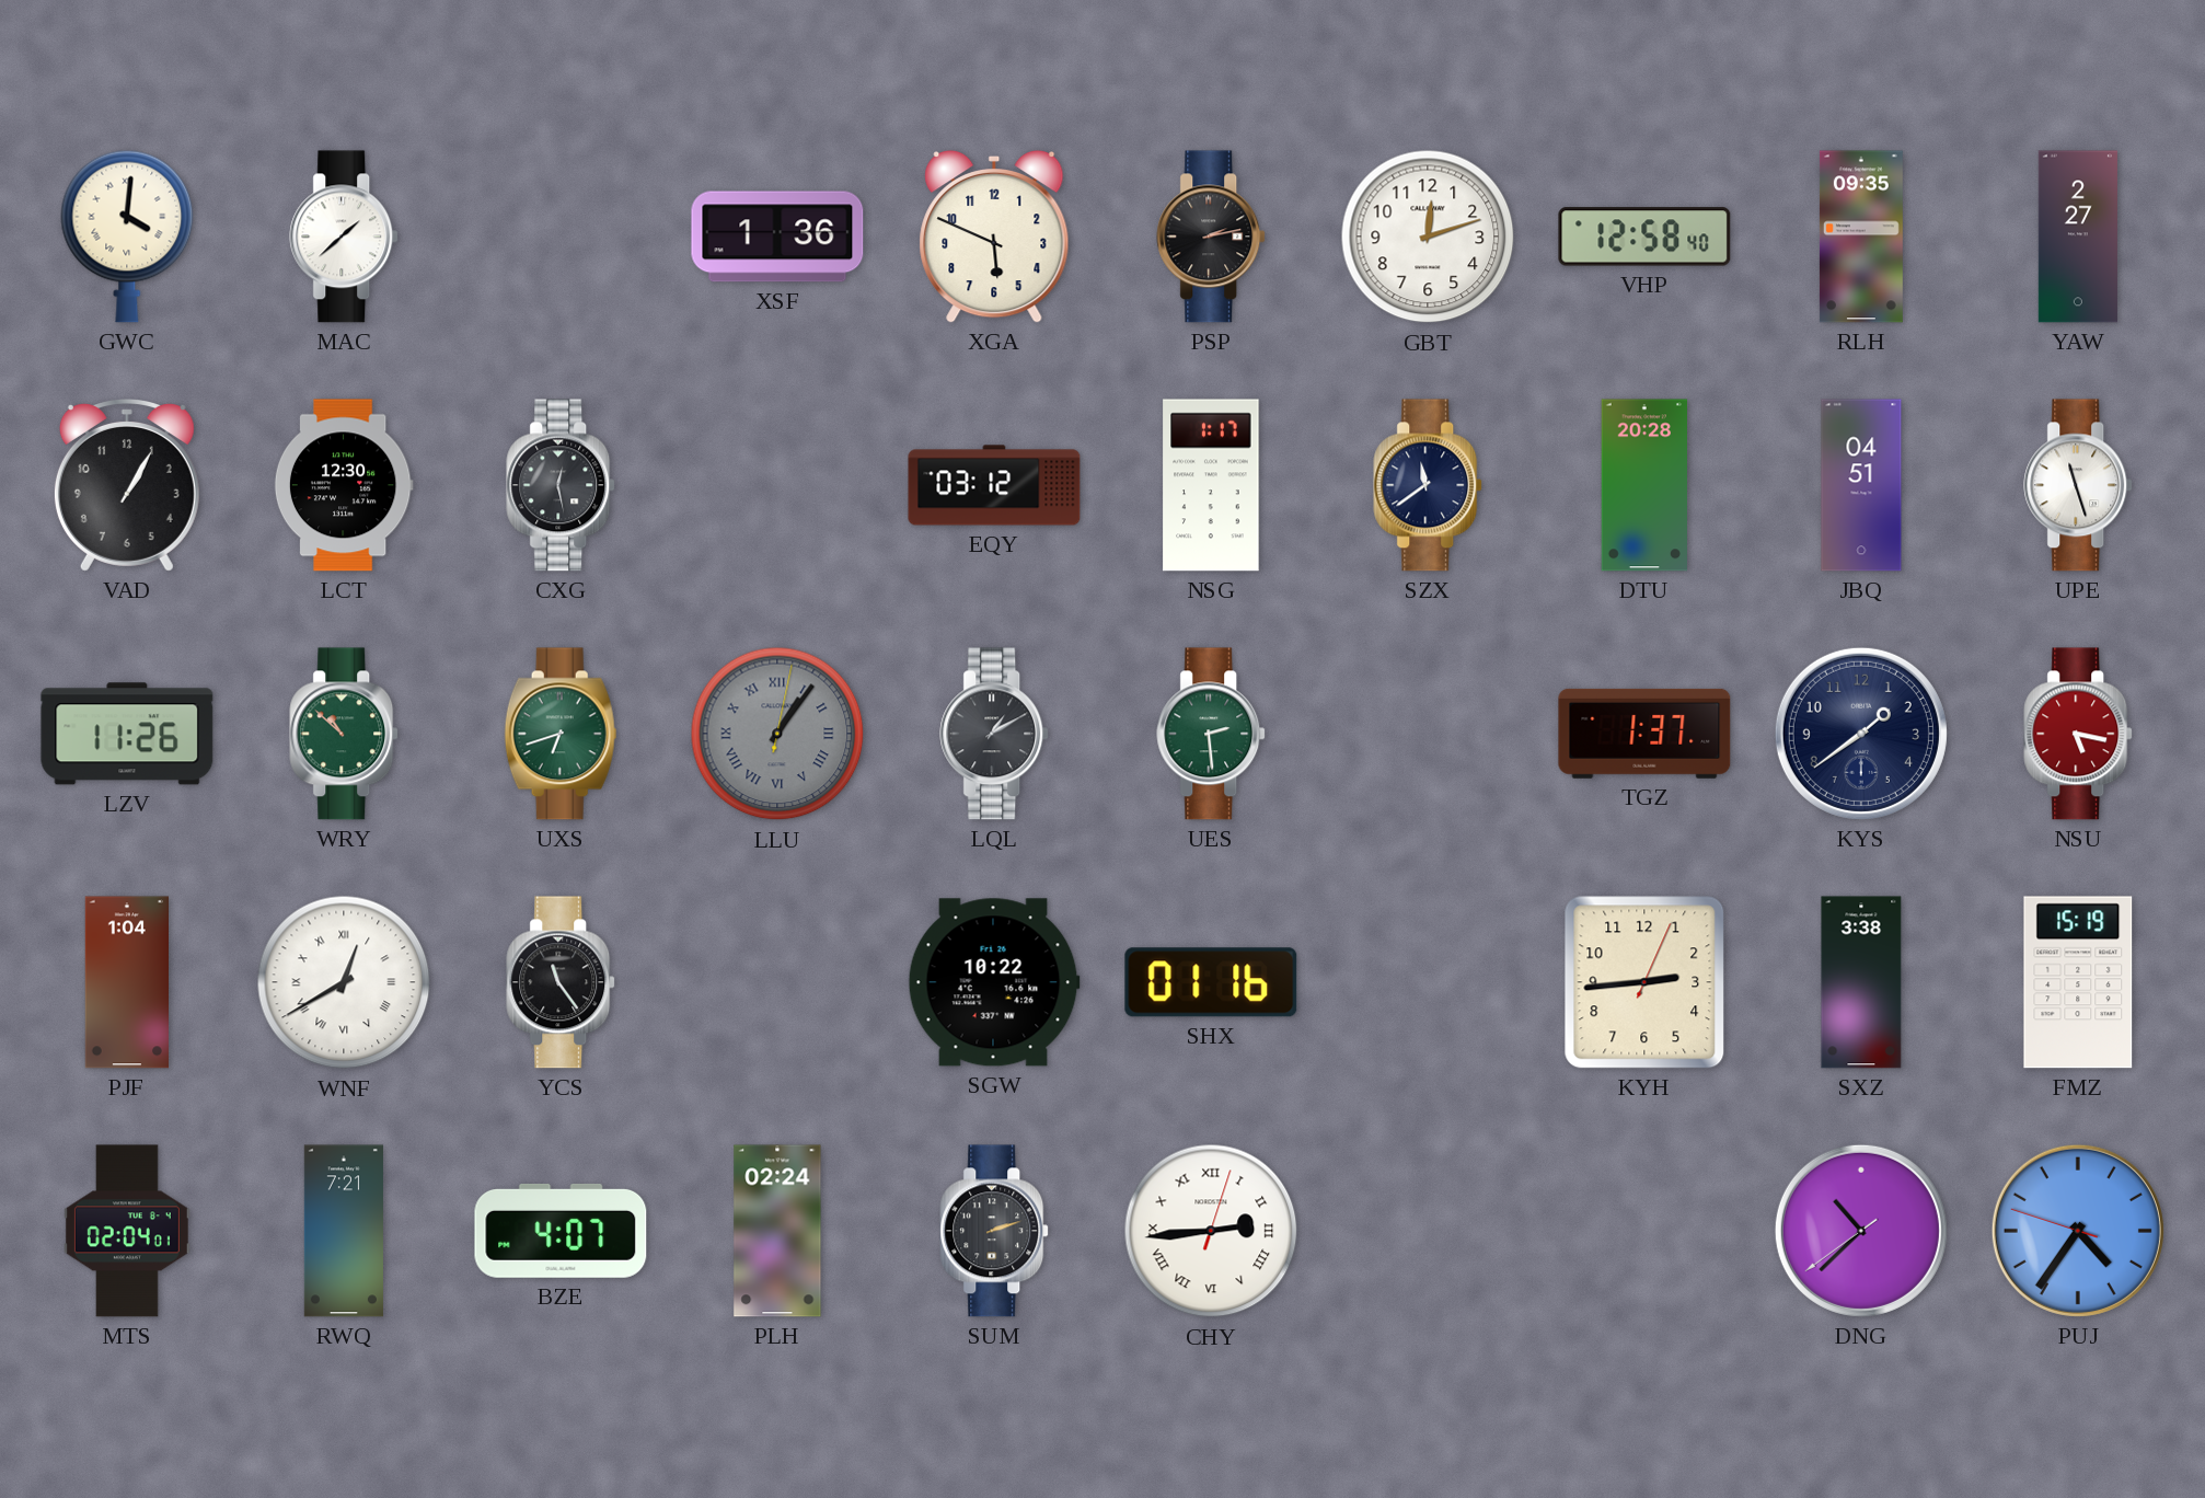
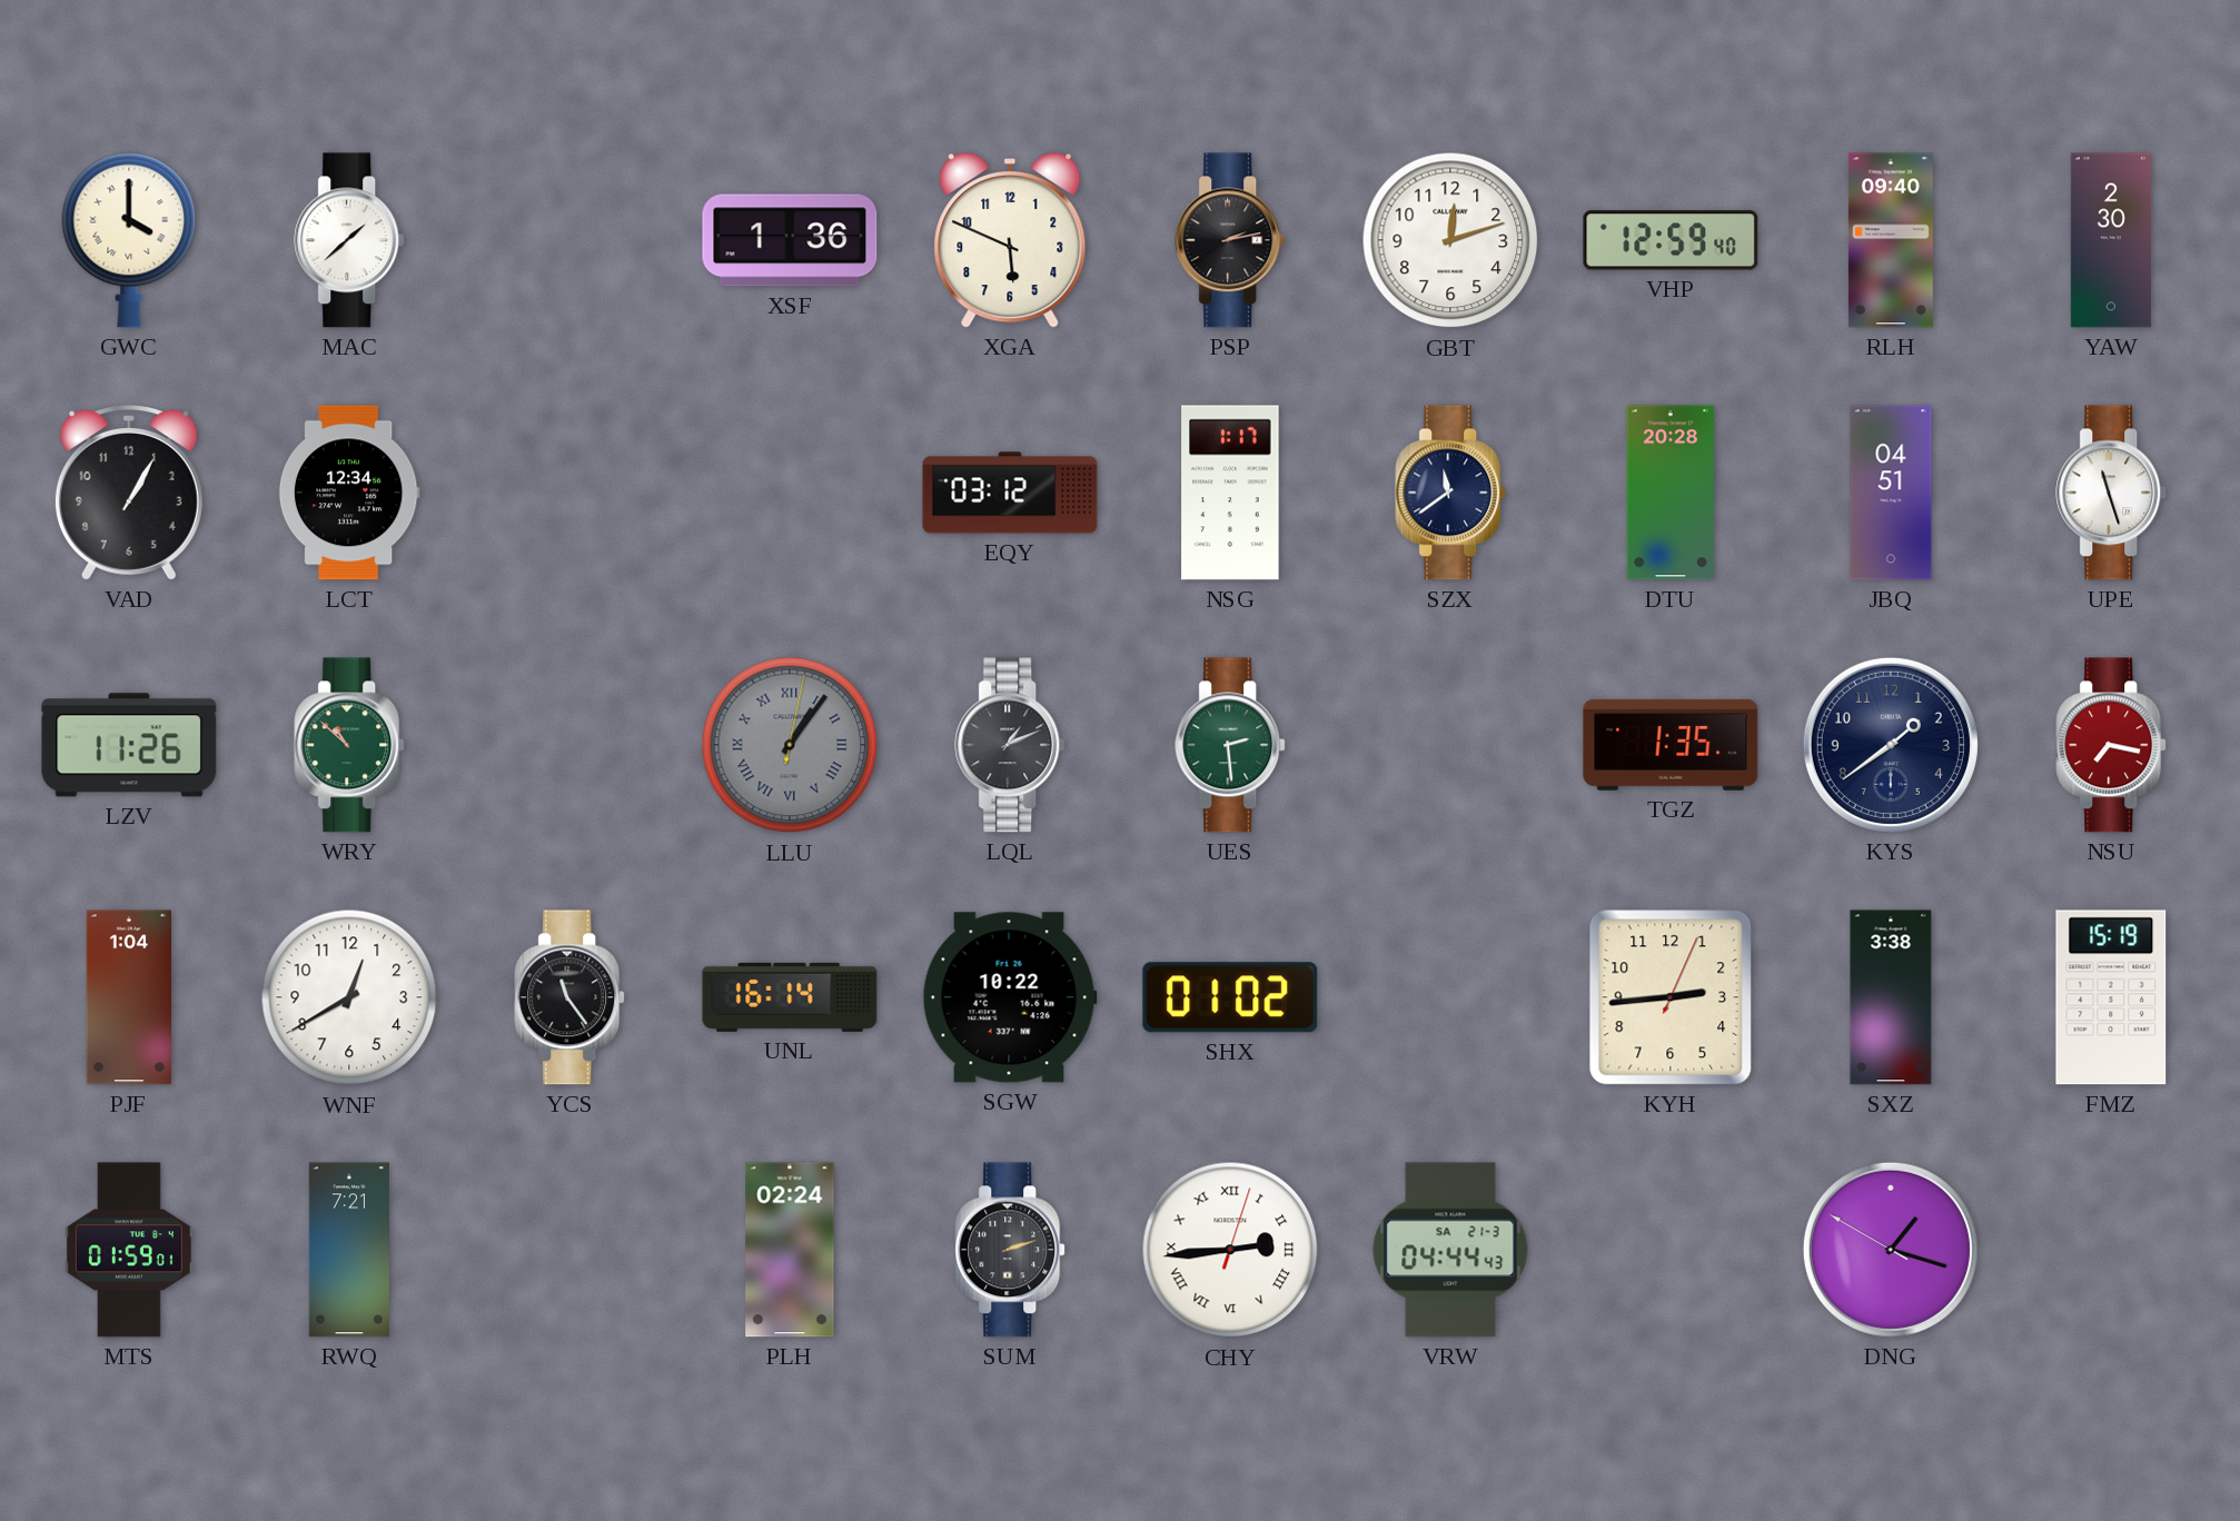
GWC: 4:01 -> 4:00 (129, 240)
VHP: 12:58 -> 12:59 (1671, 240)
RLH: 09:35 -> 09:40 (1891, 240)
YAW: 2:27 -> 2:30 (2111, 240)
LCT: 12:30 -> 12:34 (349, 493)
CXG: 12:28 -> none (562, 485)
UXS: 6:42 -> none (561, 734)
LQL: 1:10 -> 1:11 (1011, 745)
TGZ: 1:37 -> 1:35 (1671, 745)
NSU: 5:17 -> 7:17 (2112, 745)
WNF numerals: Roman -> Arabic (349, 997)
UNL: none -> 16:14 (790, 997)
SHX: 01:16 -> 01:02 (1230, 997)
MTS: 02:04 -> 01:59 (129, 1250)
BZE: 4:07 -> none (561, 1231)
VRW: none -> 04:44 (1450, 1250)
DNG: 10:37 -> 1:17 (1891, 1250)
PUJ: 4:35 -> none (2078, 1231)
